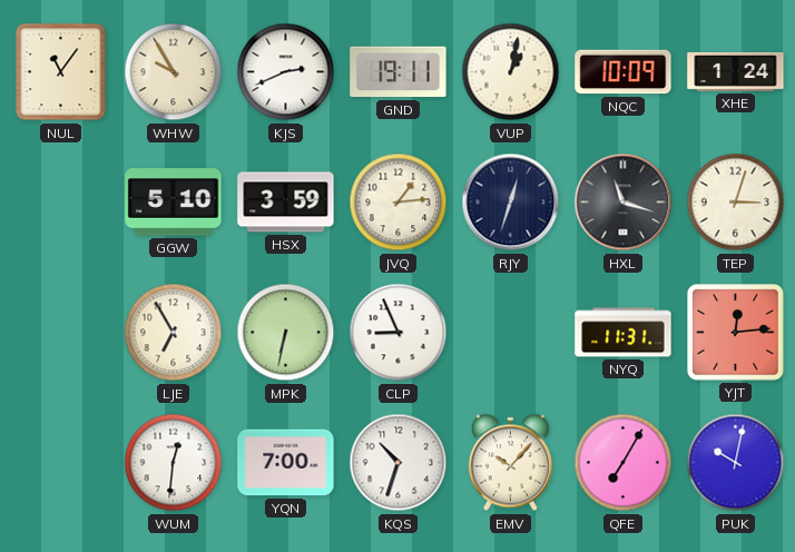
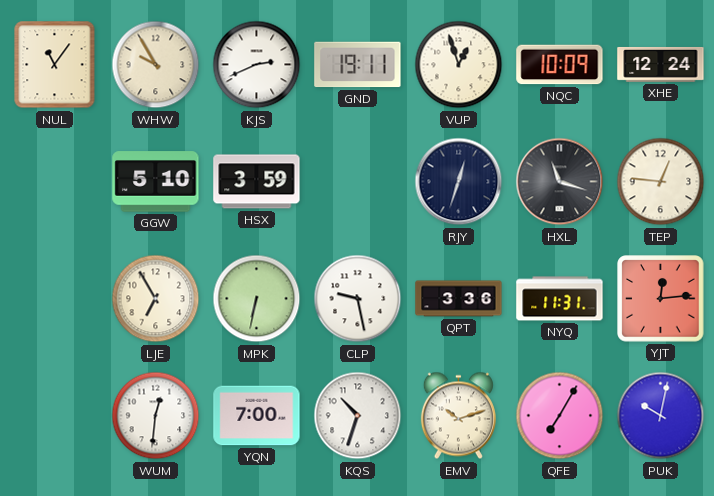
VUP: 1:02 -> 12:57 (459, 65)
XHE: 1:24 -> 12:24 (661, 64)
JVQ: 1:14 -> none (399, 203)
TEP: 3:03 -> 12:46 (661, 182)
CLP: 8:56 -> 9:28 (358, 299)
QPT: none -> 3:36 (459, 299)
EMV: 10:07 -> 10:12 (458, 416)
